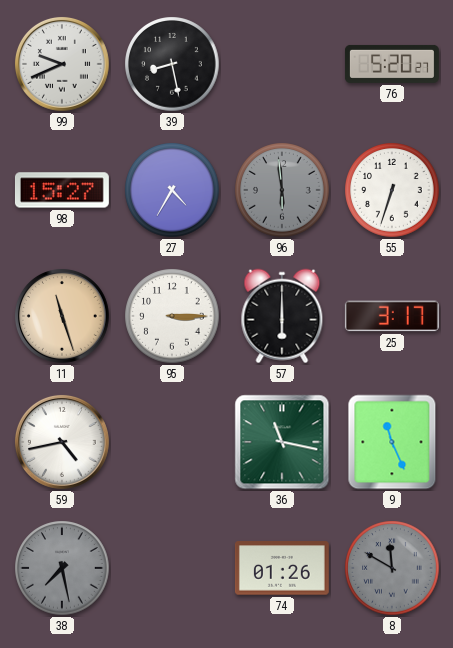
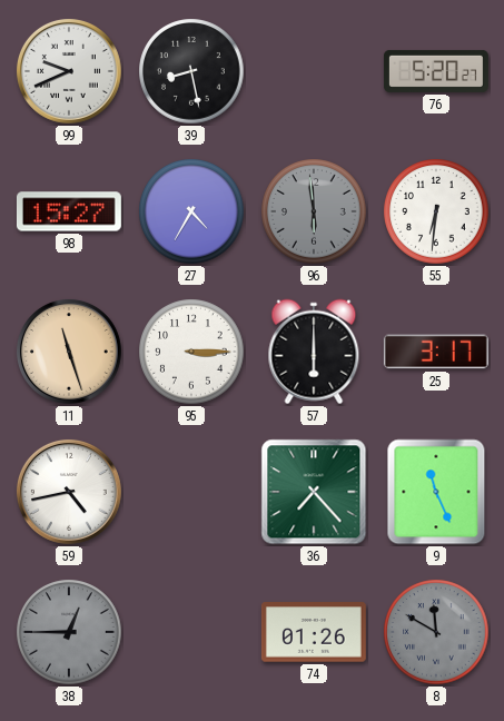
55: 6:33 -> 6:31 (436, 211)
36: 11:17 -> 7:23 (314, 492)
38: 7:28 -> 12:45 (69, 632)
